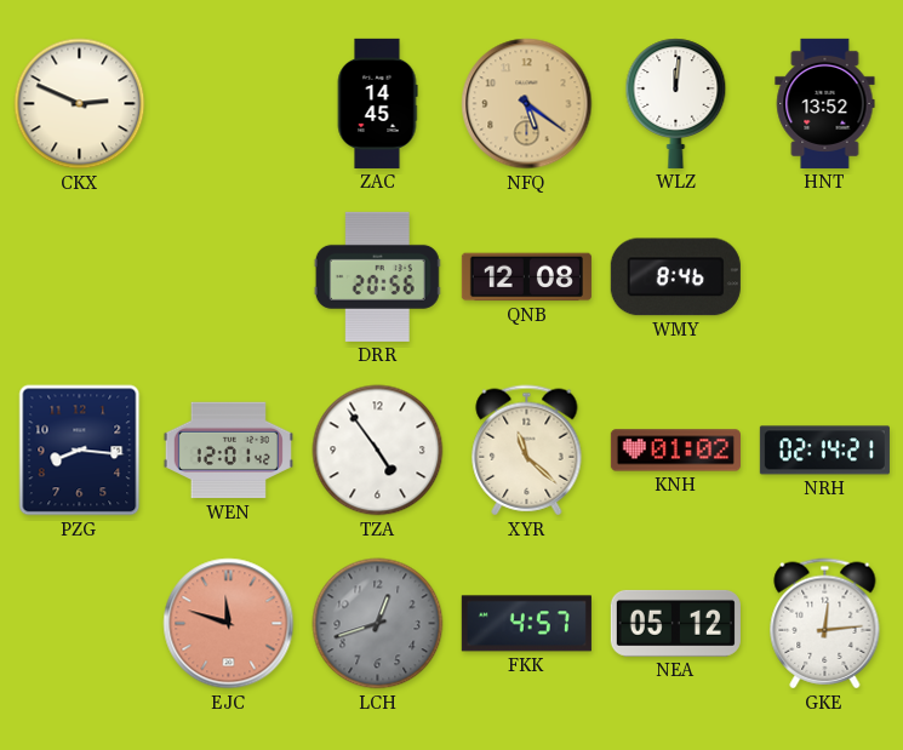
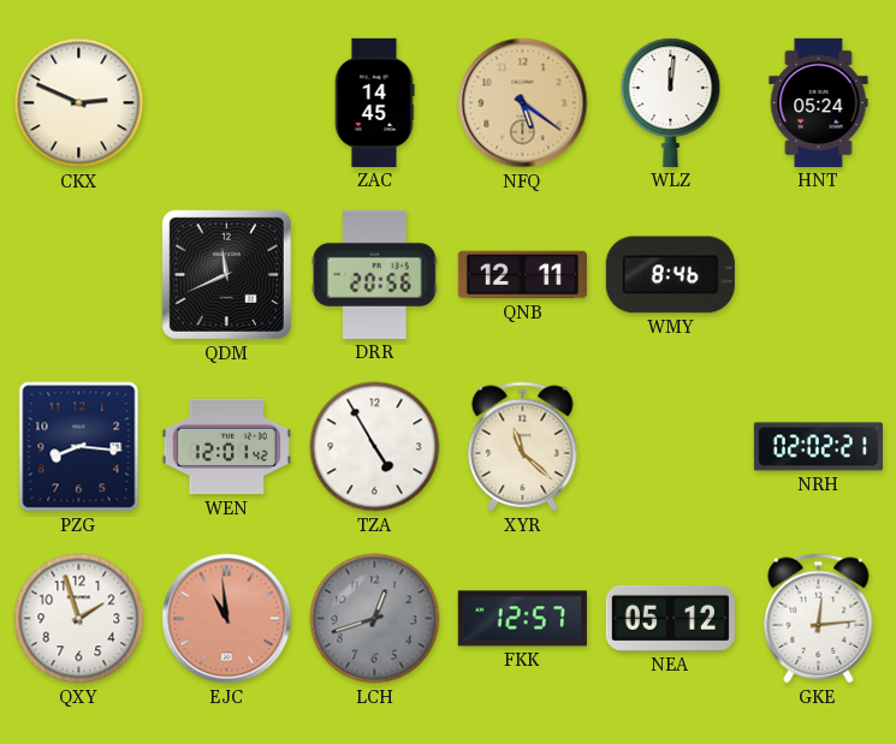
HNT: 13:52 -> 05:24 (819, 102)
QDM: none -> 11:41 (226, 274)
QNB: 12:08 -> 12:11 (522, 275)
TZA: 4:54 -> 4:55 (375, 447)
KNH: 01:02 -> none (675, 451)
NRH: 02:14 -> 02:02 (818, 447)
QXY: none -> 1:57 (79, 619)
EJC: 11:48 -> 10:59 (227, 619)
FKK: 4:57 -> 12:57 (522, 619)
